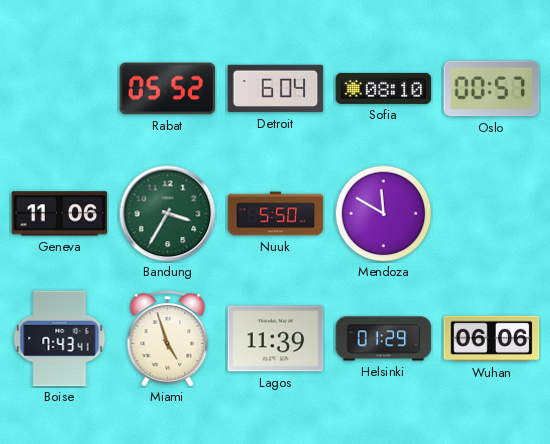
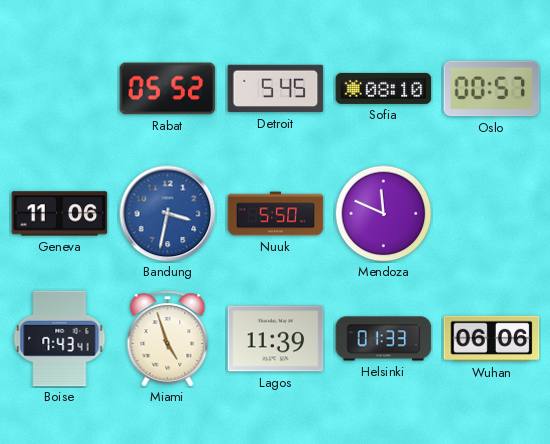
Detroit: 6:04 -> 5:45 (276, 89)
Bandung: 3:35 -> 3:32 (168, 214)
Bandung dial: green -> blue (168, 214)
Mendoza: 11:50 -> 11:49 (383, 213)
Helsinki: 01:29 -> 01:33 (384, 339)
